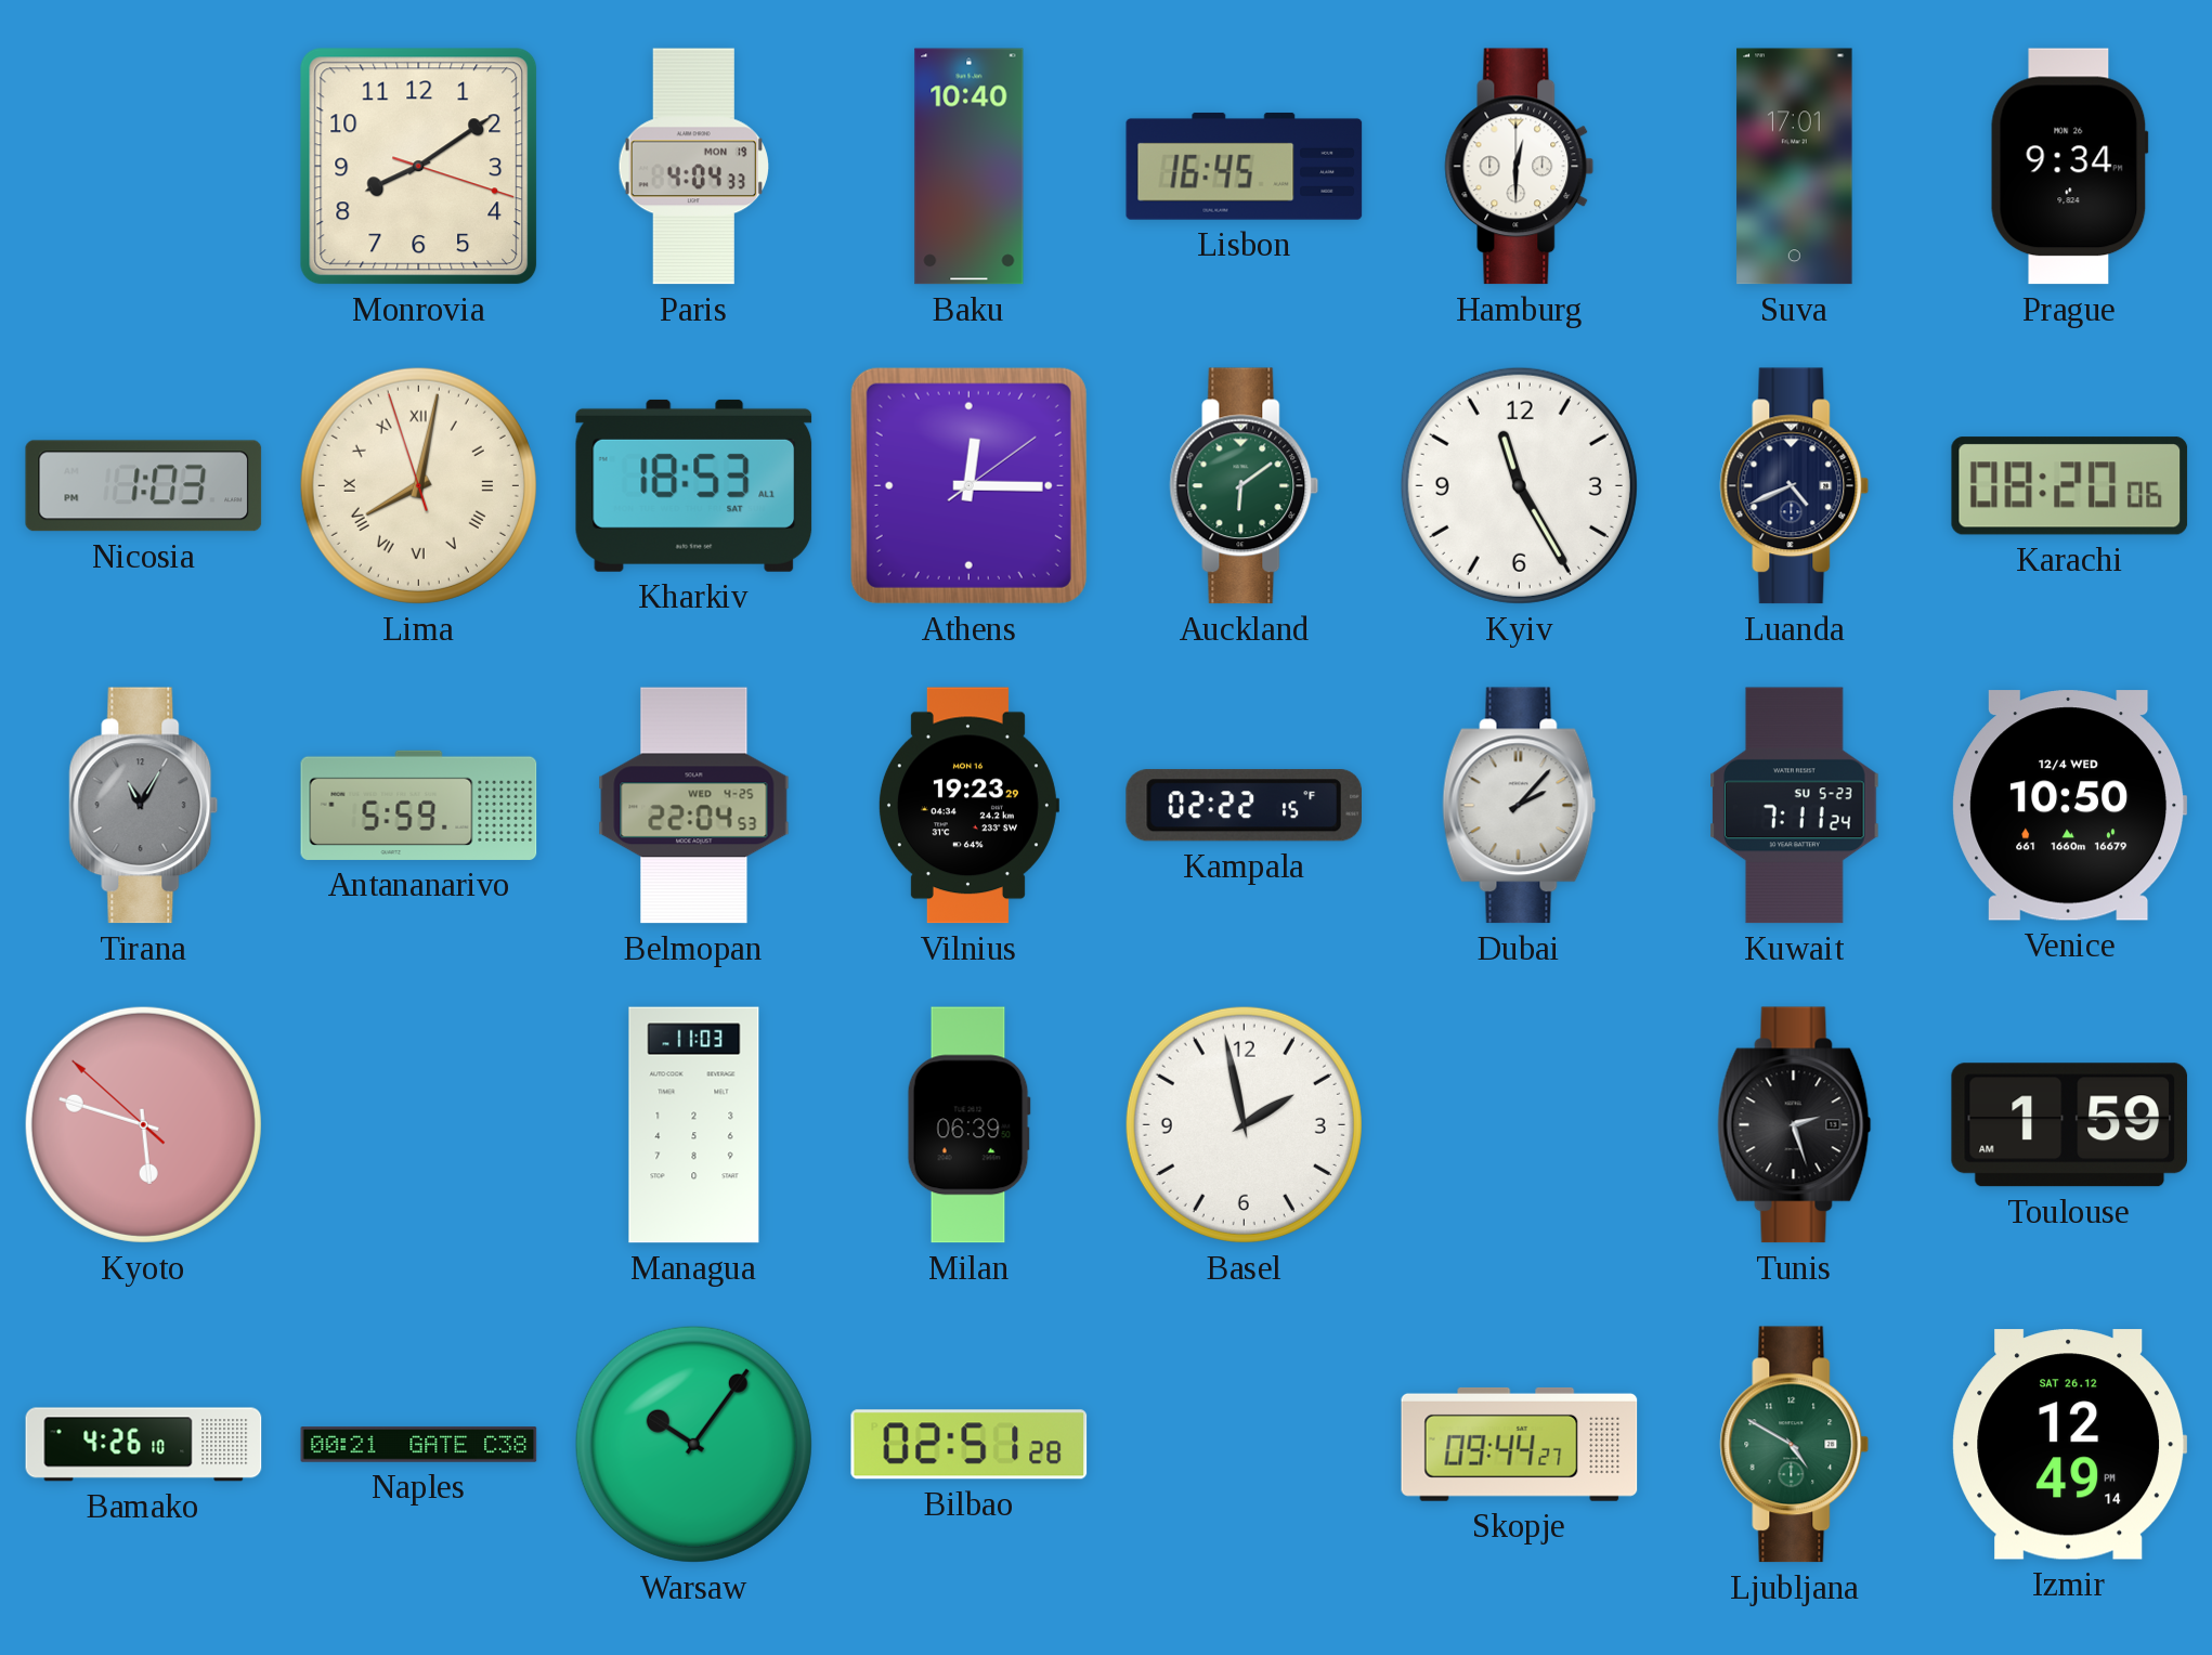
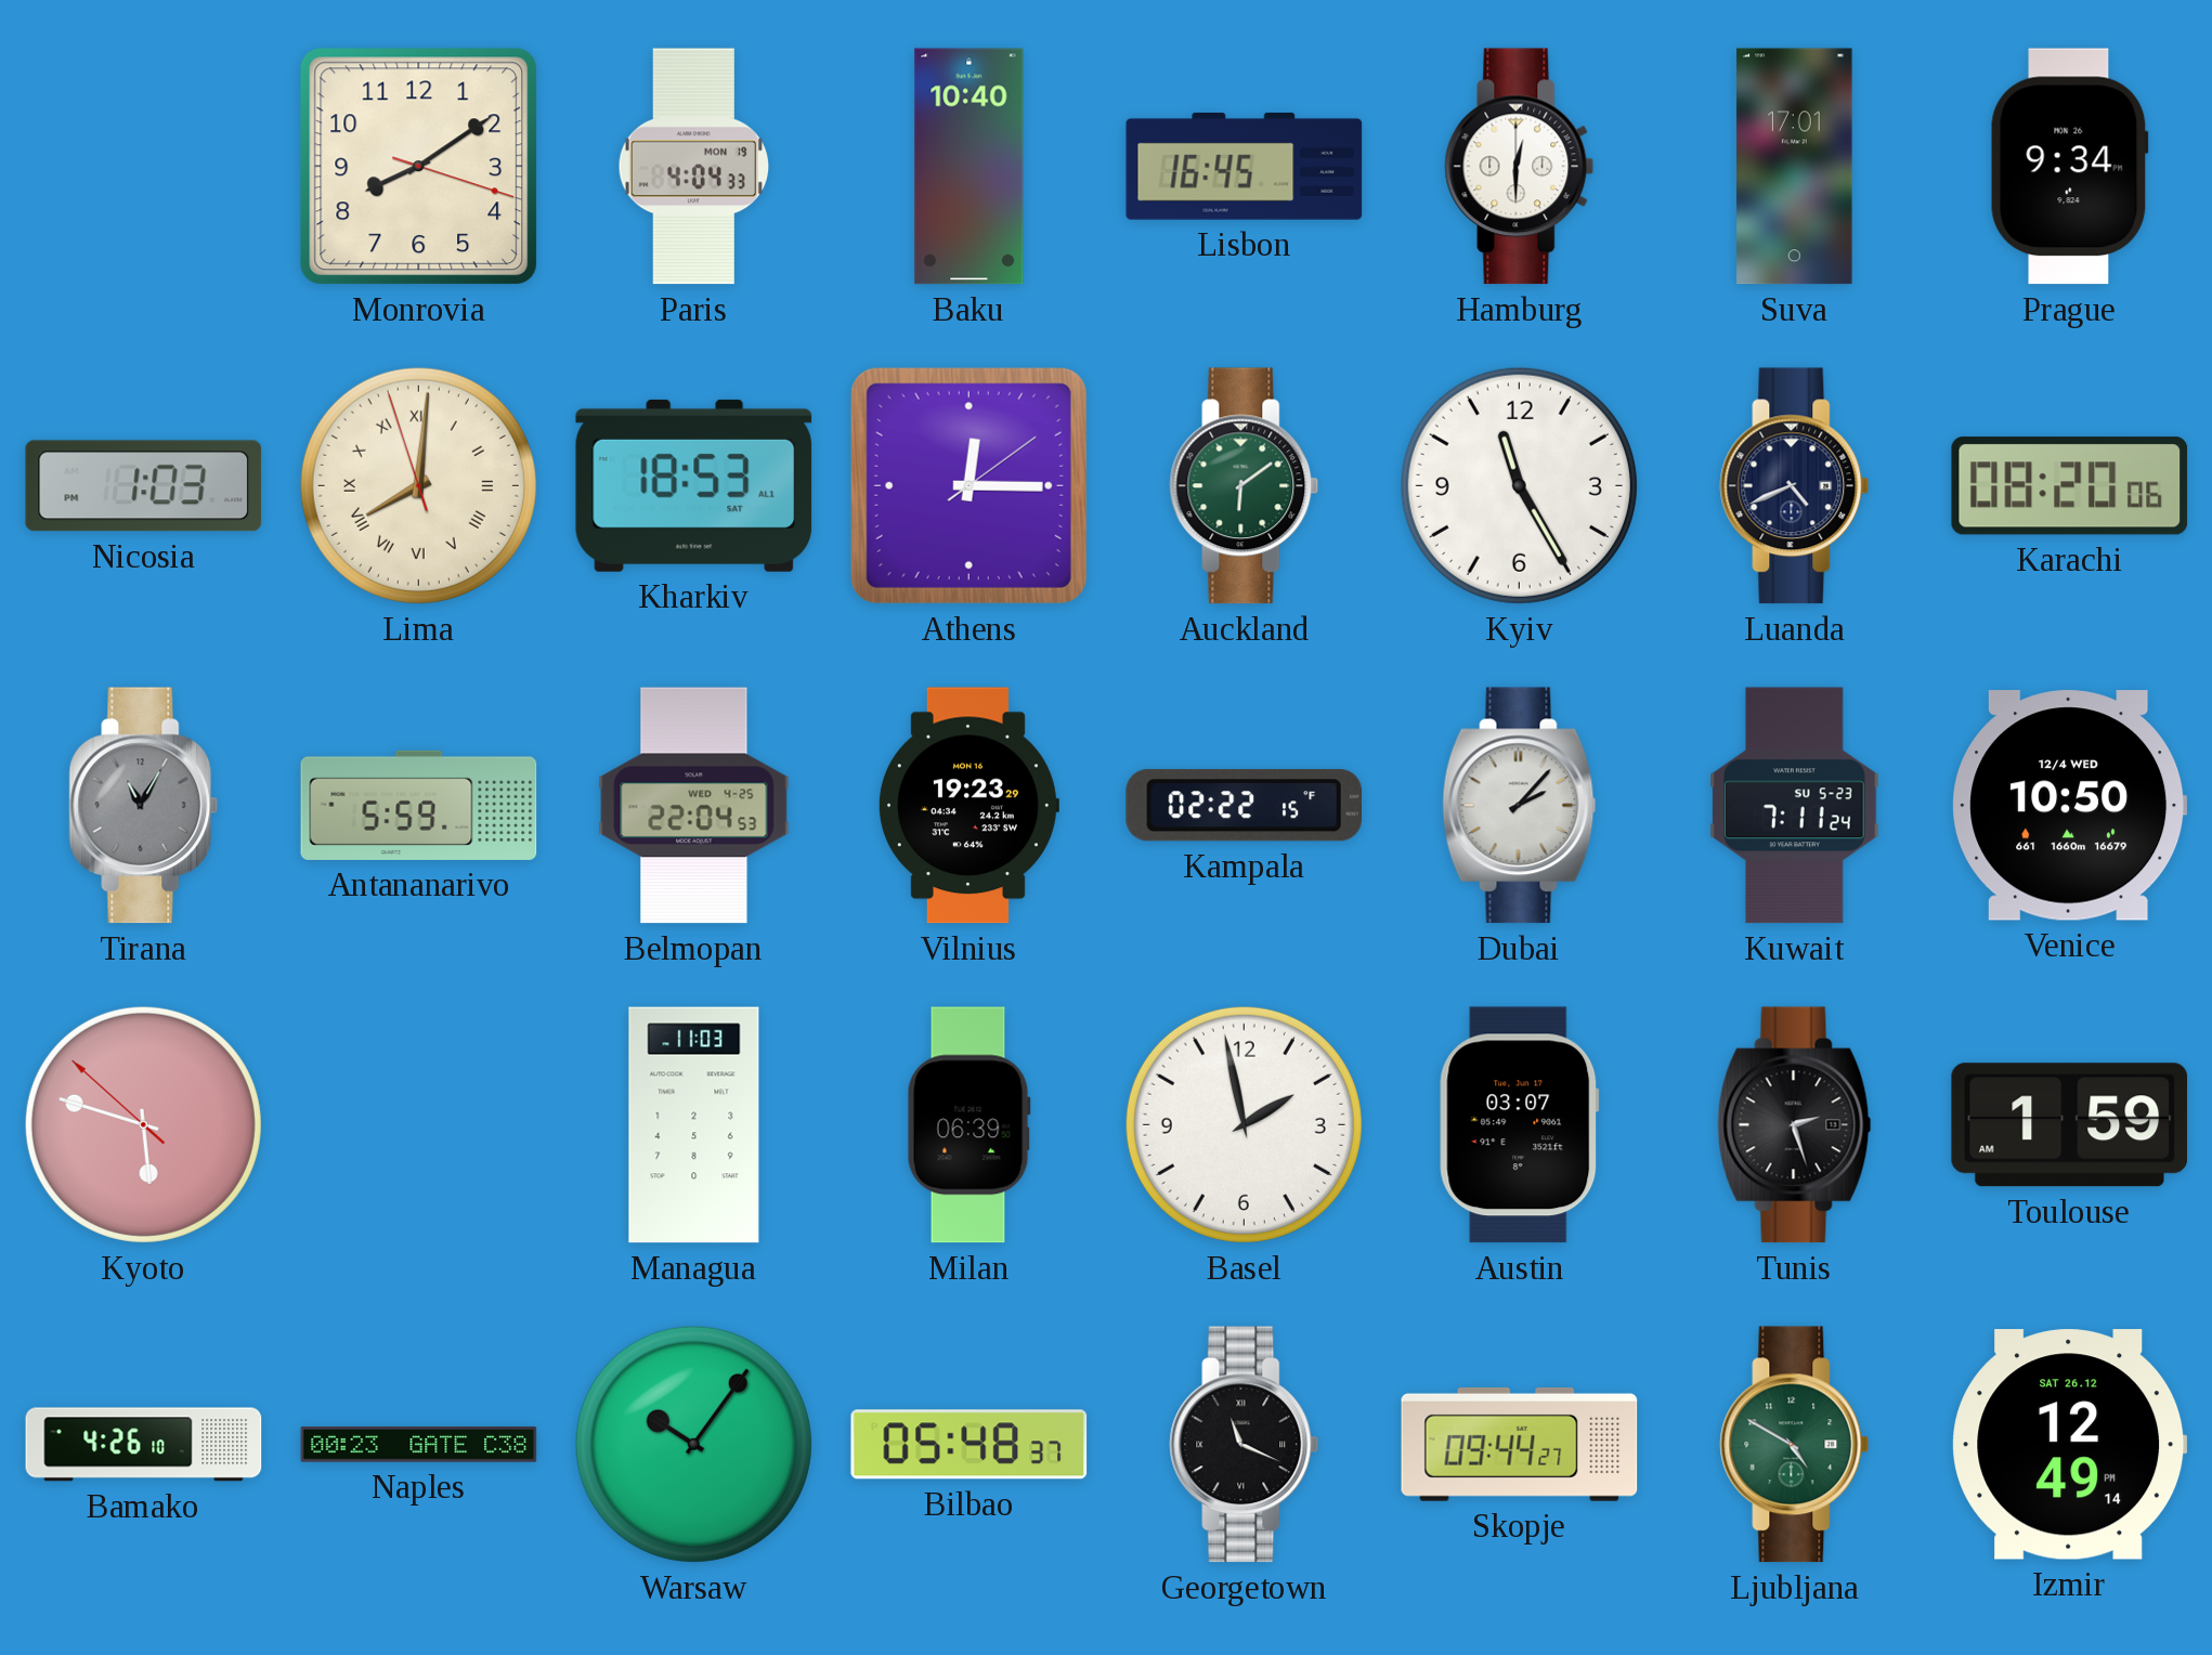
Lima: 8:01 -> 8:00 (418, 485)
Austin: none -> 03:07 (1520, 1125)
Naples: 00:21 -> 00:23 (419, 1445)
Bilbao: 02:51 -> 05:48 (970, 1445)
Georgetown: none -> 11:19 (1245, 1445)
